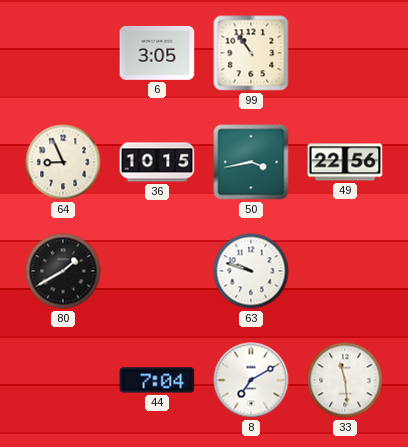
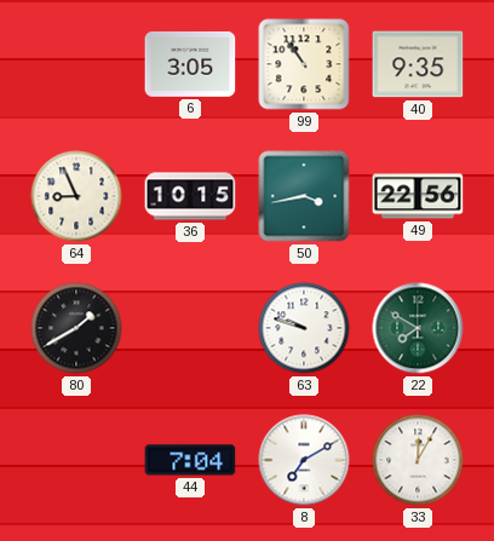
40: none -> 9:35 (418, 64)
22: none -> 7:50 (418, 328)
33: 11:29 -> 12:05 (418, 460)
